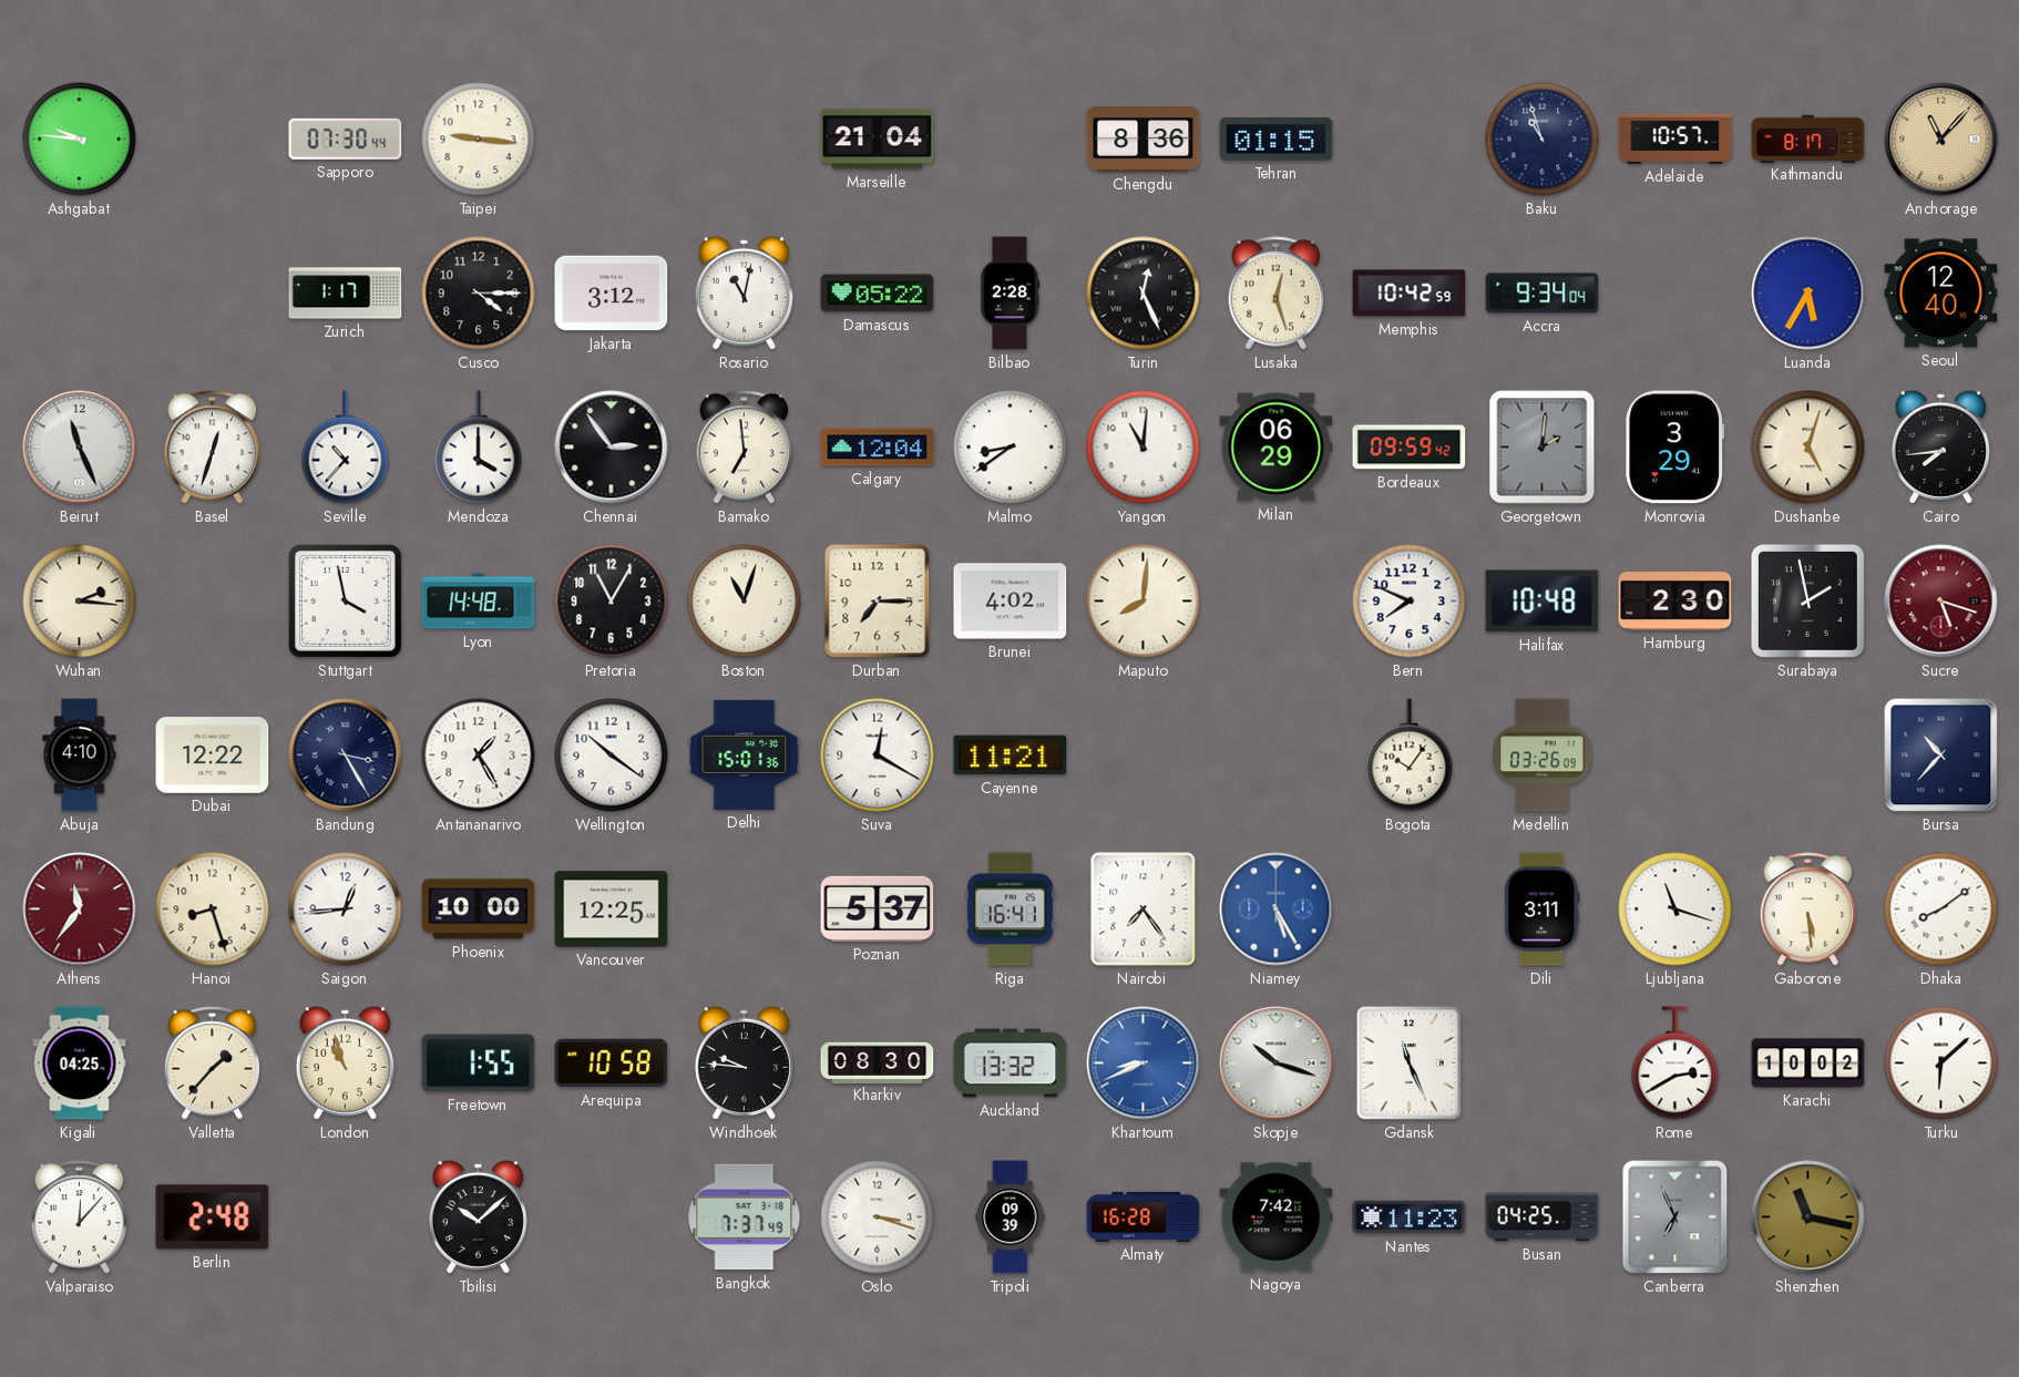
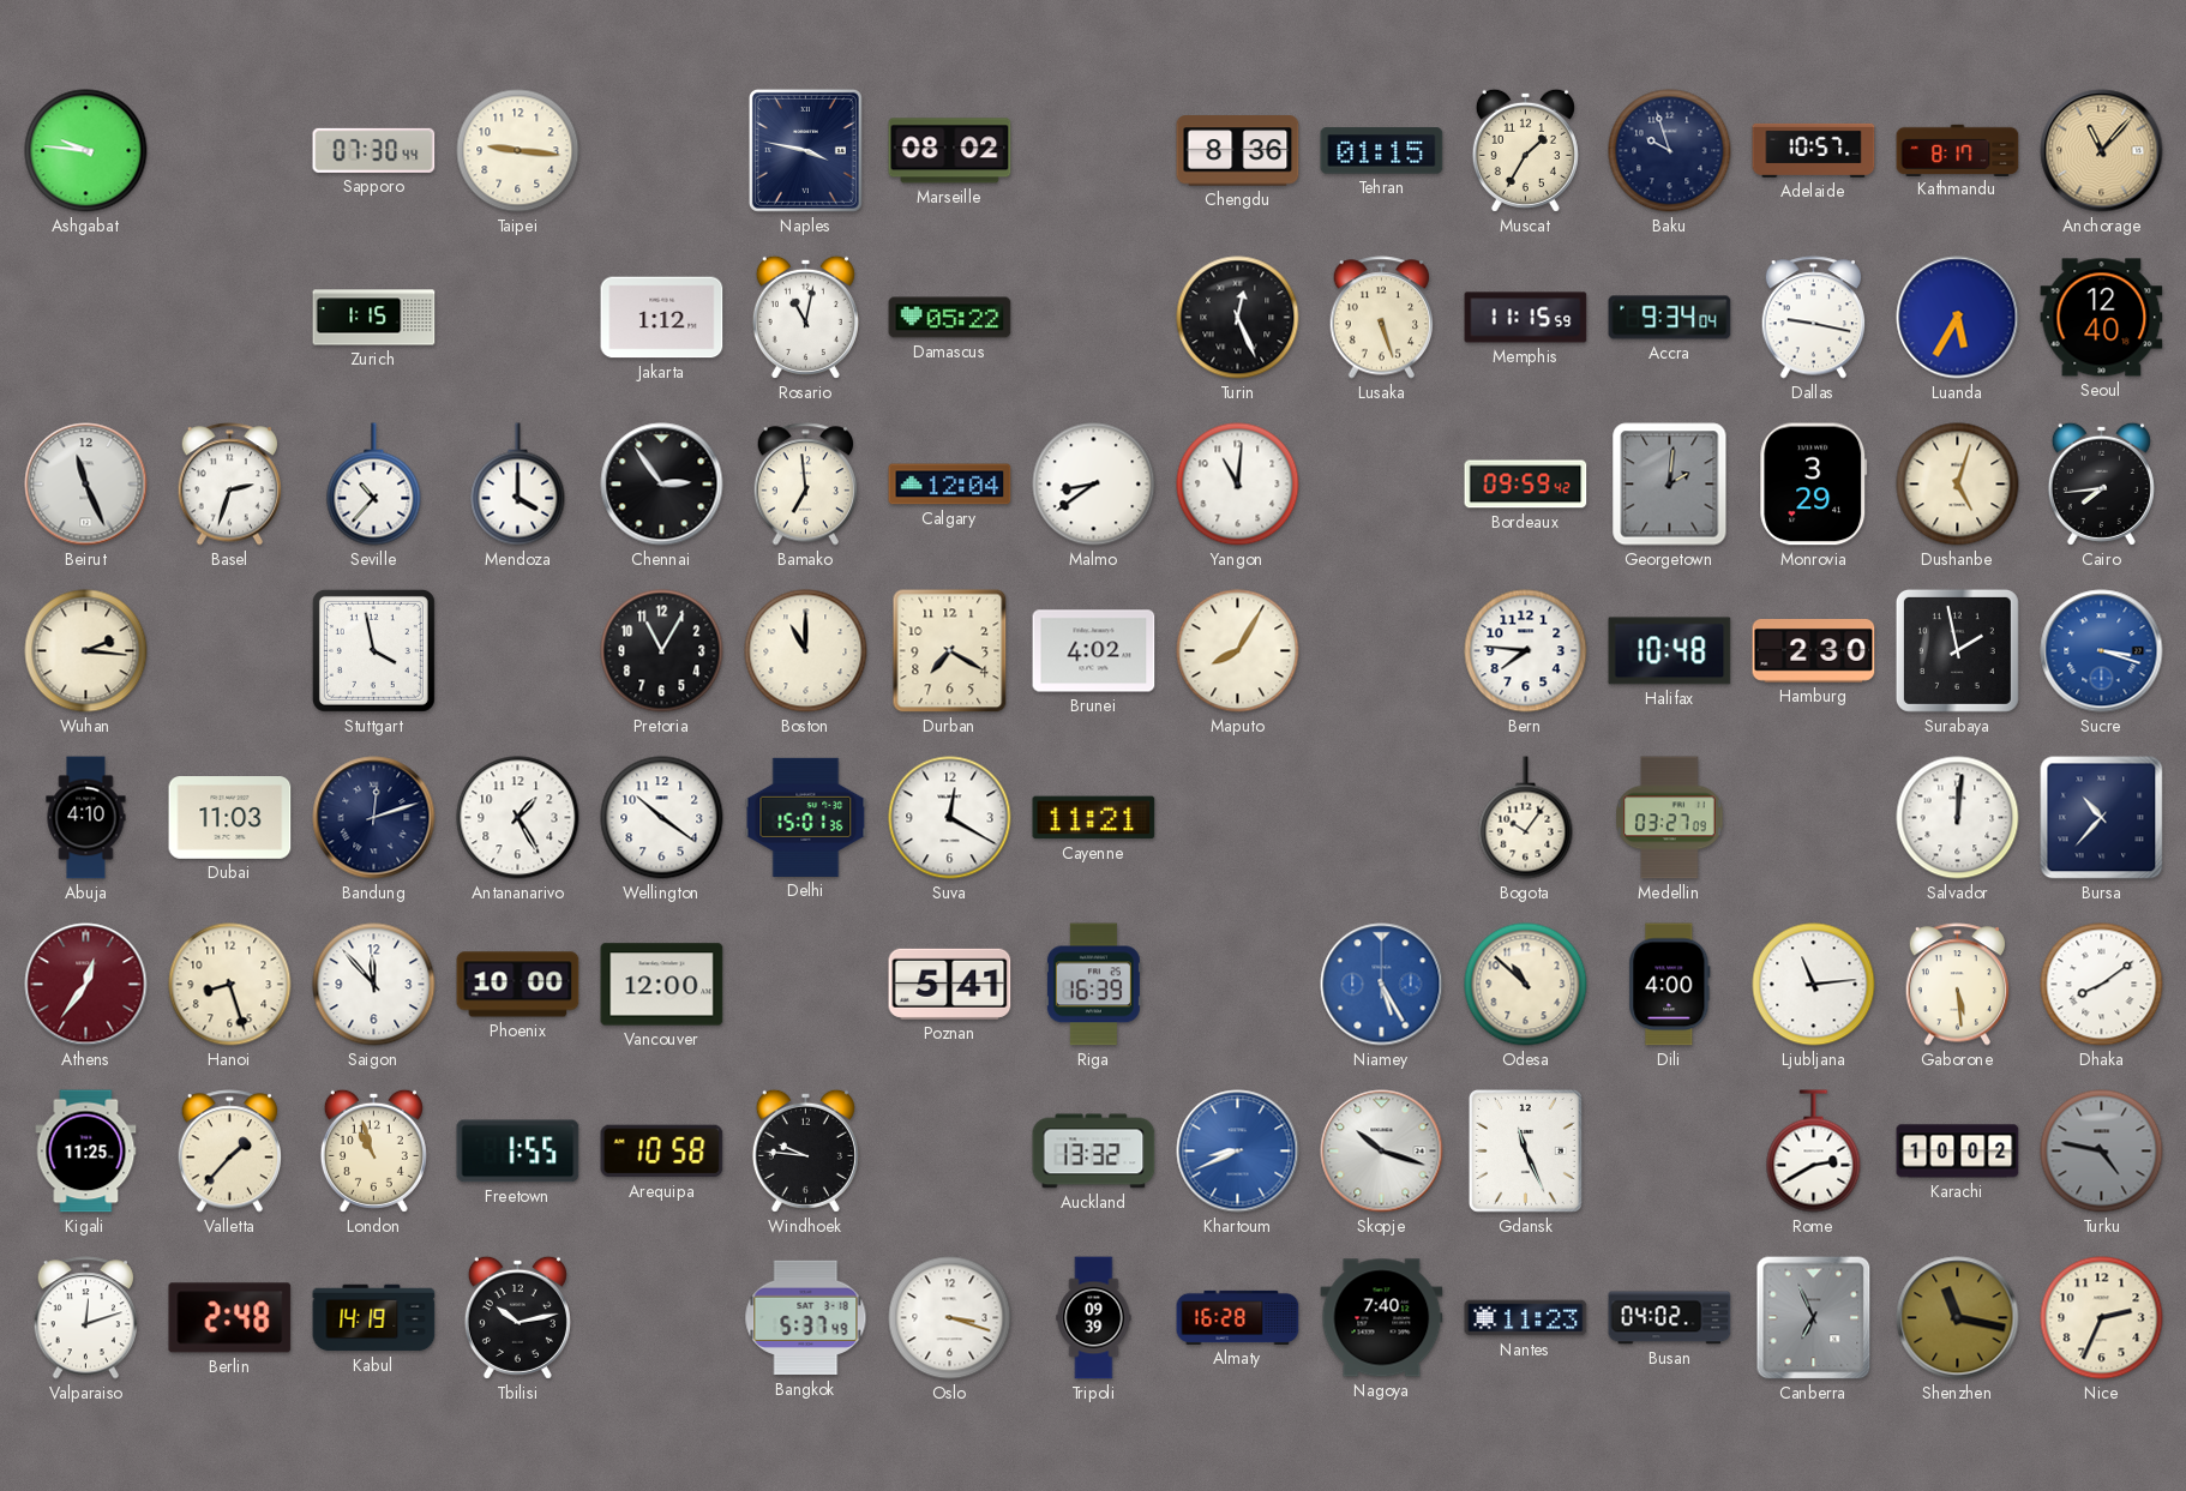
Naples: none -> 3:47 (805, 150)
Marseille: 21:04 -> 08:02 (950, 151)
Muscat: none -> 1:35 (1525, 150)
Baku: 10:57 -> 9:57 (1670, 151)
Zurich: 1:17 -> 1:15 (374, 318)
Cusco: 4:15 -> none (479, 294)
Jakarta: 3:12 -> 1:12 (662, 318)
Bilbao: 2:28 -> none (1009, 294)
Lusaka: 12:27 -> 5:27 (1382, 318)
Memphis: 10:42 -> 11:15 (1526, 318)
Dallas: none -> 9:17 (1814, 318)
Basel: 12:33 -> 2:33 (230, 485)
Milan: 06:29 -> none (1277, 448)
Lyon: 14:48 -> none (479, 602)
Boston: 11:03 -> 11:00 (806, 651)
Durban: 7:15 -> 7:20 (950, 651)
Maputo: 8:01 -> 8:05 (1238, 651)
Bern: 7:49 -> 7:46 (1526, 651)
Sucre: 5:18 -> 3:18 (2102, 651)
Sucre dial: burgundy -> blue (2102, 651)
Dubai: 12:22 -> 11:03 (230, 818)
Bandung: 3:25 -> 12:12 (374, 818)
Medellin: 03:26 -> 03:27 (1670, 818)
Salvador: none -> 12:01 (1958, 818)
Athens: 11:36 -> 12:36 (86, 985)
Saigon: 12:44 -> 11:53 (374, 985)
Vancouver: 12:25 -> 12:00 (662, 985)
Poznan: 5:37 -> 5:41 (950, 984)
Riga: 16:41 -> 16:39 (1093, 985)
Nairobi: 7:24 -> none (1144, 910)
Odesa: none -> 10:52 (1526, 985)
Dili: 3:11 -> 4:00 (1670, 985)
Ljubljana: 11:18 -> 11:14 (1814, 985)
Kigali: 04:25 -> 11:25 (86, 1152)
Kharkiv: 08:30 -> none (878, 1062)
Turku: 6:08 -> 4:47 (2102, 1152)
Turku dial: white -> grey (2102, 1152)
Valparaiso: 12:07 -> 12:12 (86, 1318)
Kabul: none -> 14:19 (374, 1318)
Tbilisi: 10:08 -> 10:13 (517, 1317)
Bangkok: 7:37 -> 5:37 (806, 1318)
Nagoya: 7:42 -> 7:40 (1382, 1318)
Busan: 04:25 -> 04:02 (1670, 1318)
Nice: none -> 2:34 (2102, 1318)
